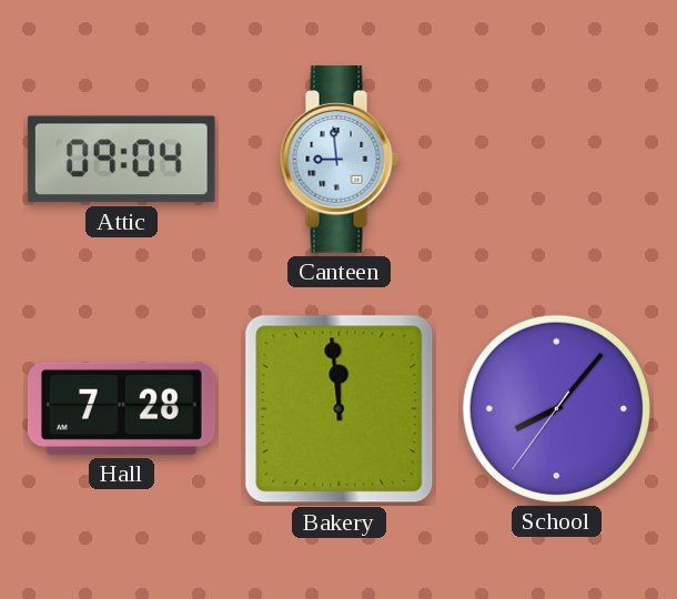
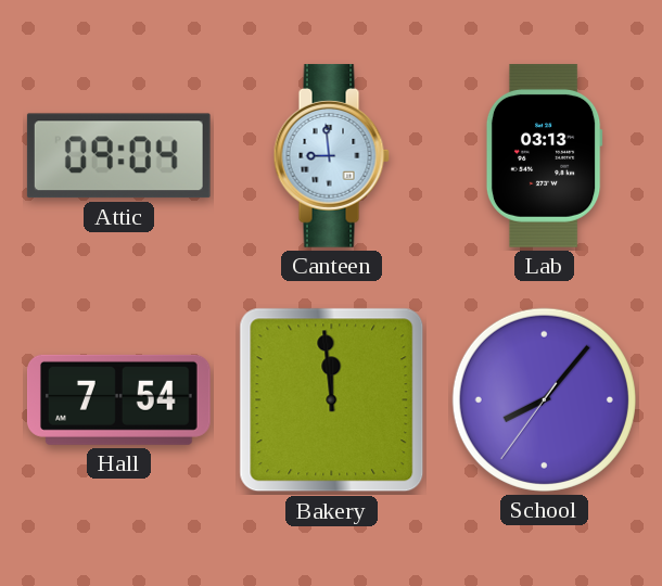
Lab: none -> 03:13 (544, 156)
Hall: 7:28 -> 7:54 (119, 399)
